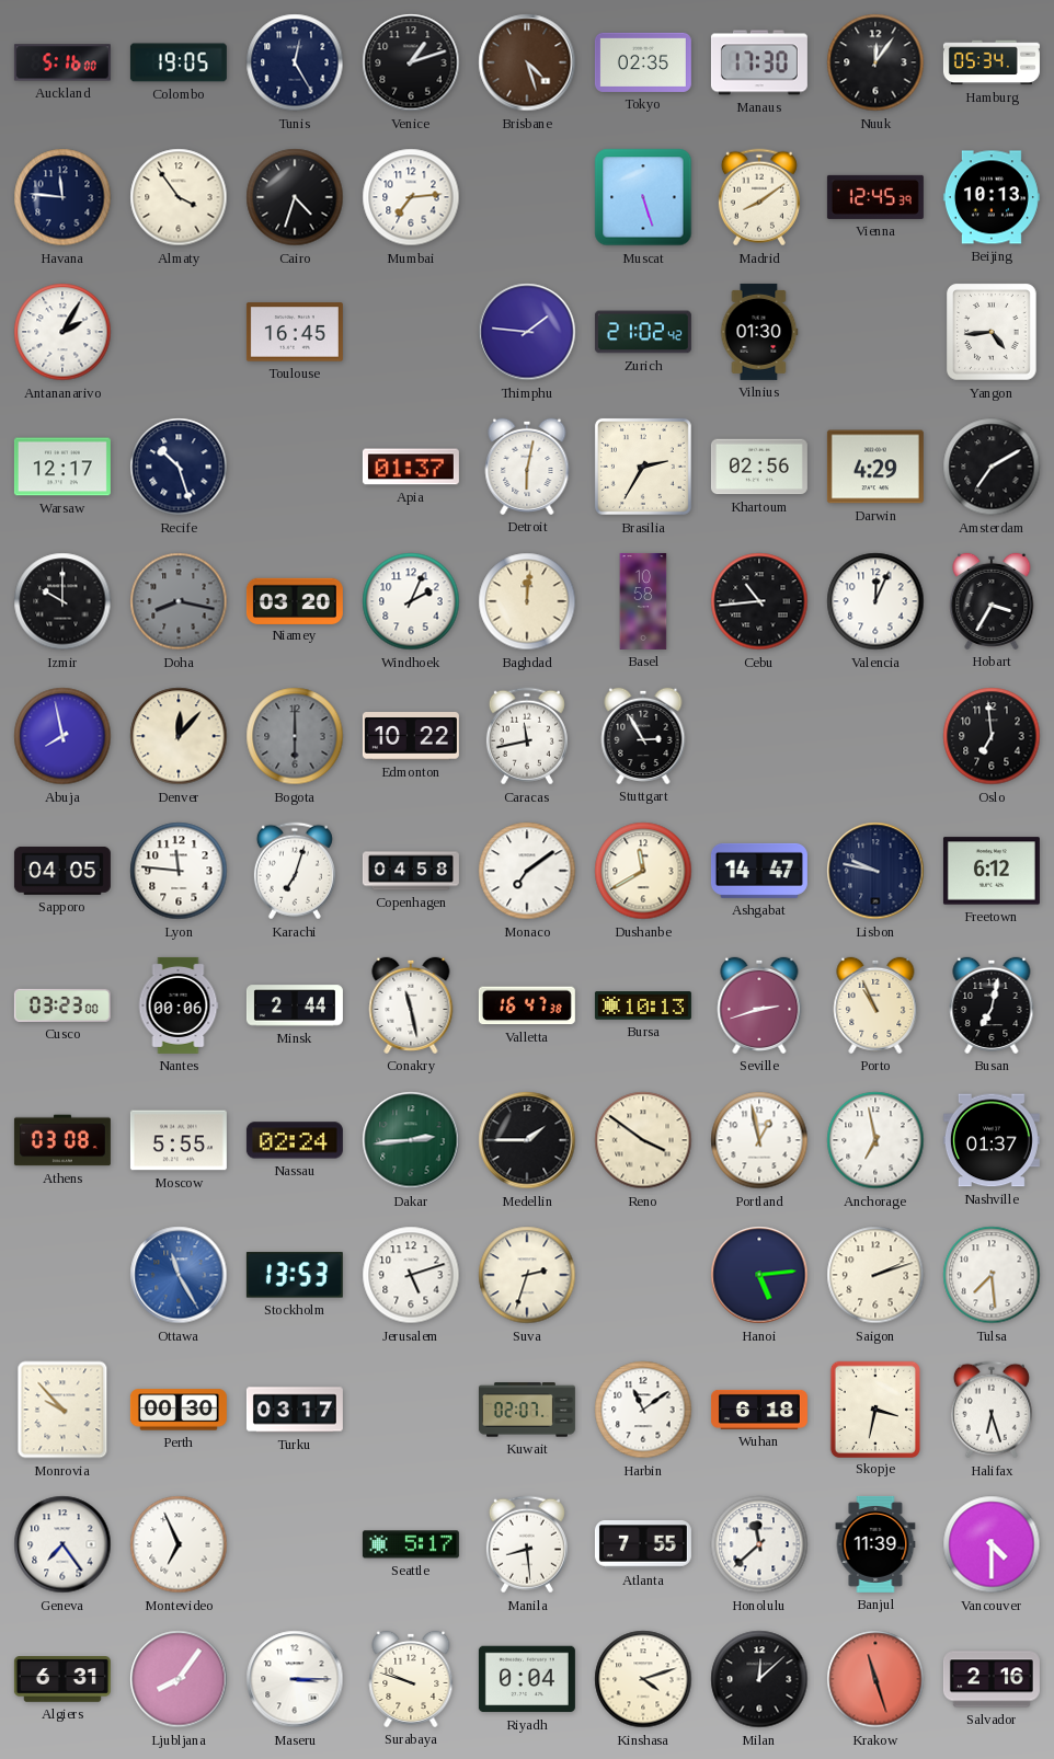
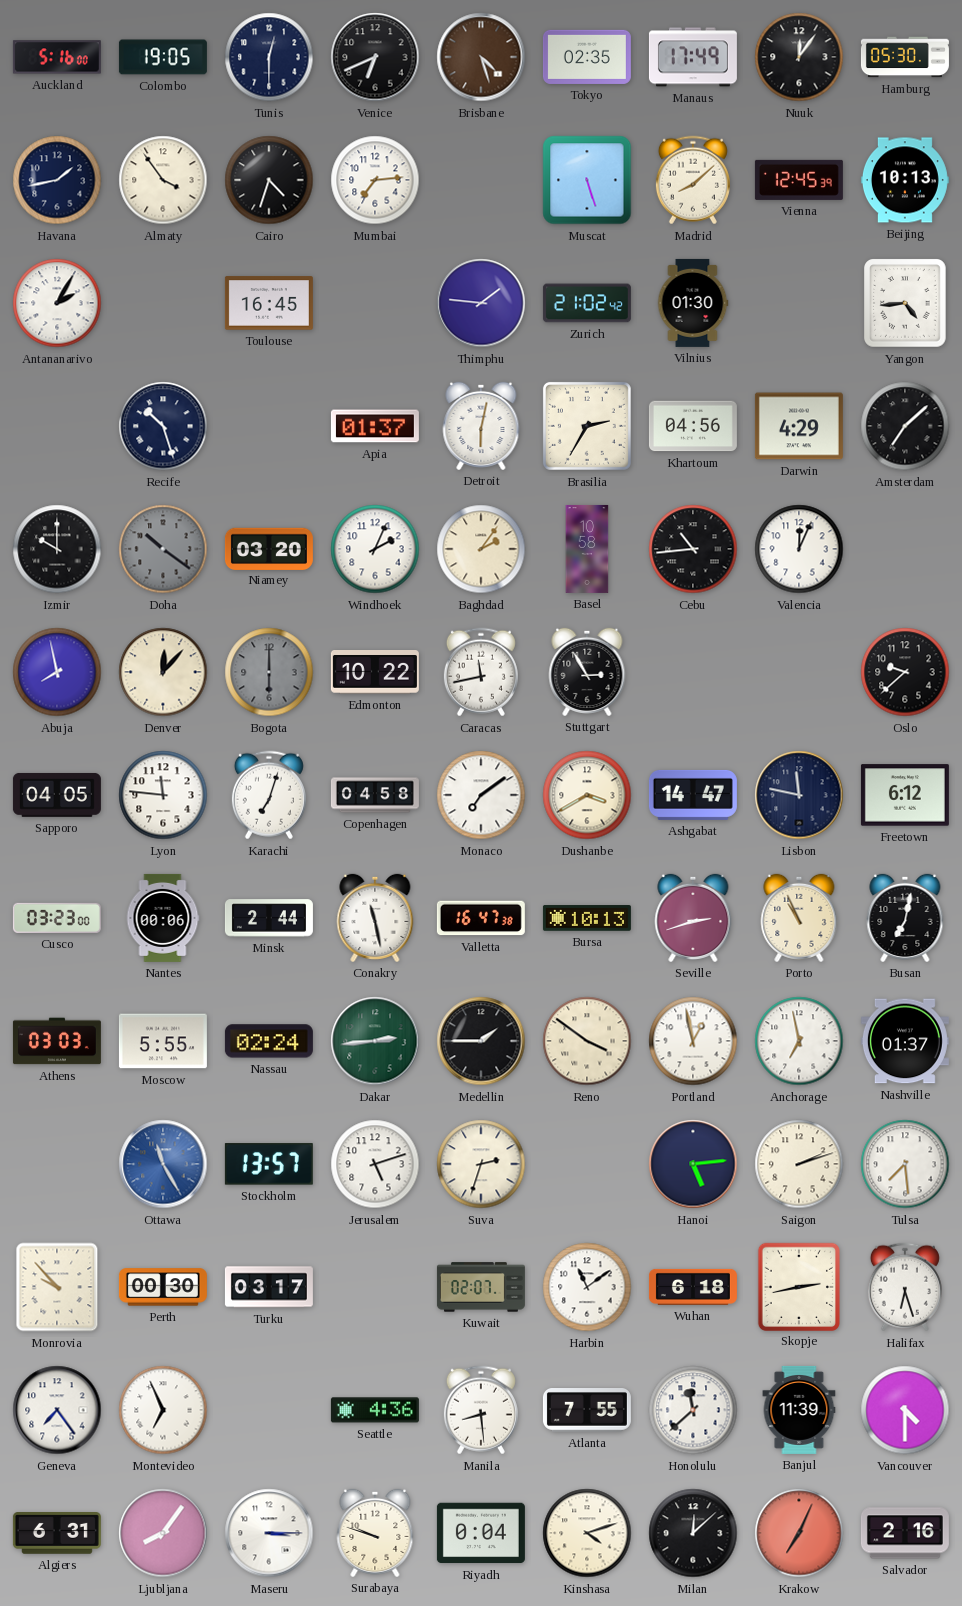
Tunis: 12:25 -> 12:30 (269, 57)
Venice: 1:12 -> 6:41 (375, 57)
Manaus: 17:30 -> 17:49 (693, 57)
Hamburg: 05:34 -> 05:30 (905, 57)
Havana: 11:46 -> 1:43 (57, 180)
Madrid: 8:09 -> 8:08 (693, 180)
Warsaw: 12:17 -> none (62, 467)
Khartoum: 02:56 -> 04:56 (693, 426)
Amsterdam: 7:10 -> 7:08 (905, 426)
Doha: 8:17 -> 10:21 (163, 549)
Baghdad: 12:01 -> 2:06 (481, 549)
Hobart: 3:35 -> none (992, 601)
Oslo: 6:59 -> 9:38 (905, 672)
Dushanbe: 11:40 -> 3:40 (587, 795)
Lisbon: 9:47 -> 11:47 (799, 795)
Athens: 03:08 -> 03:03 (57, 1041)
Stockholm: 13:53 -> 13:57 (269, 1164)
Skopje: 3:32 -> 2:43 (798, 1286)
Seattle: 5:17 -> 4:36 (375, 1410)
Krakow: 11:27 -> 7:04 (799, 1533)
